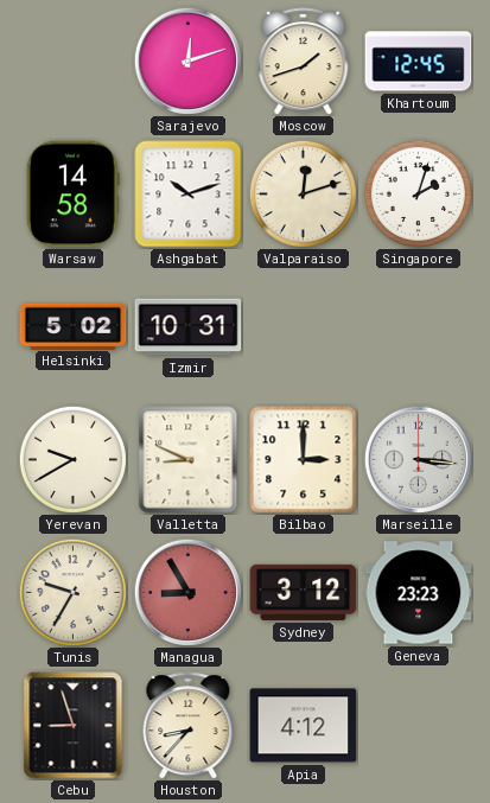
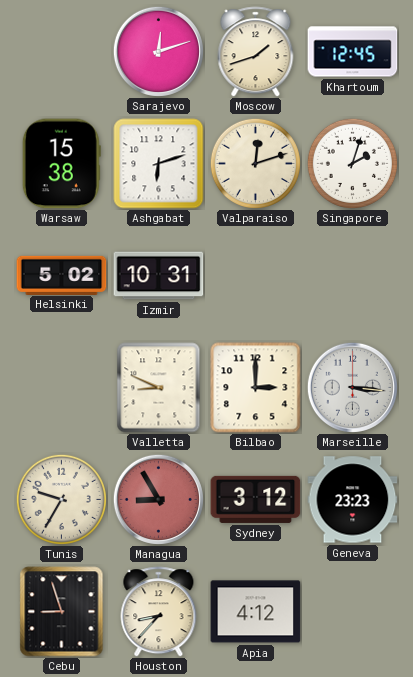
Warsaw: 14:58 -> 15:38 (61, 164)
Ashgabat: 10:12 -> 6:12 (159, 164)
Yerevan: 9:40 -> none (72, 459)
